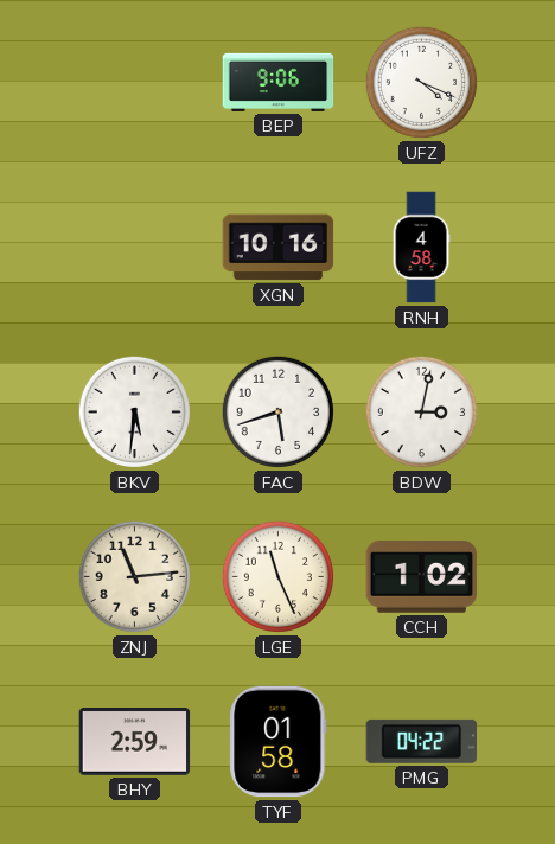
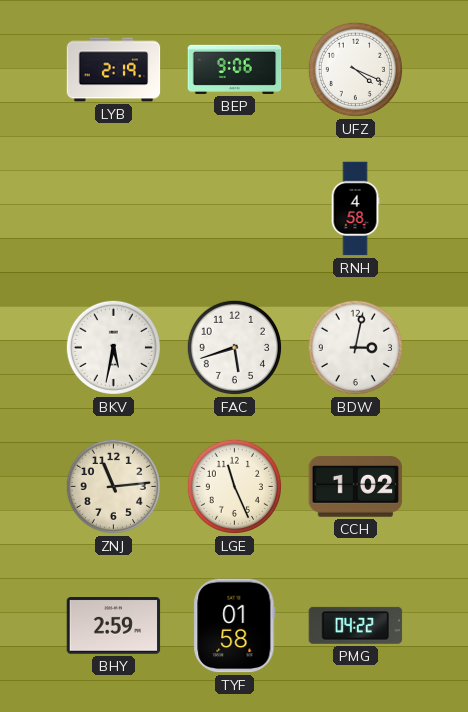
LYB: none -> 2:19 (114, 70)
XGN: 10:16 -> none (279, 248)
BKV: 5:31 -> 5:32 (113, 347)
